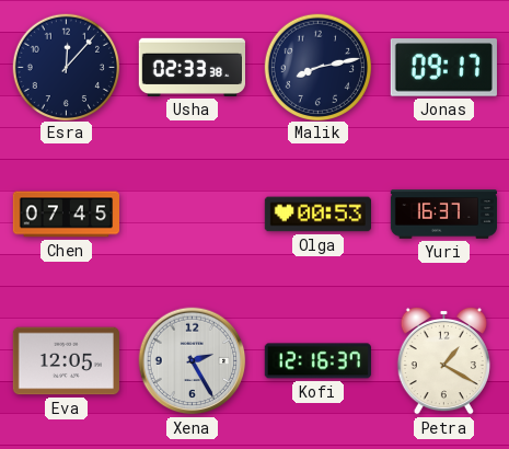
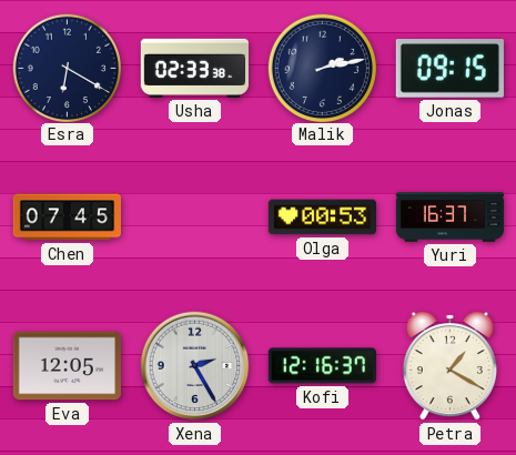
Esra: 12:07 -> 6:20 (67, 68)
Malik: 8:13 -> 2:13 (322, 68)
Jonas: 09:17 -> 09:15 (449, 69)
